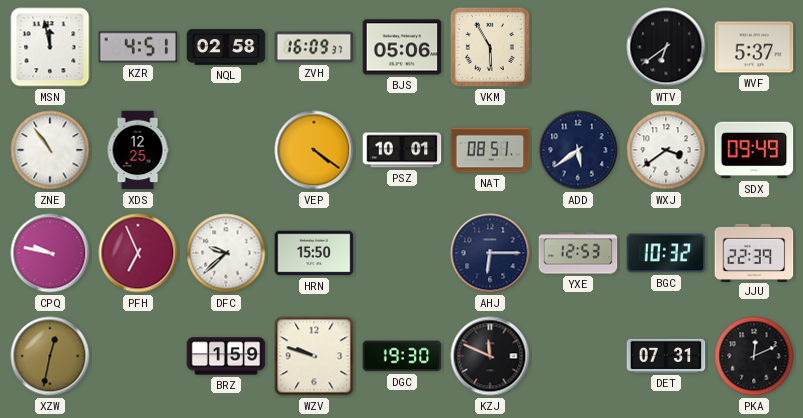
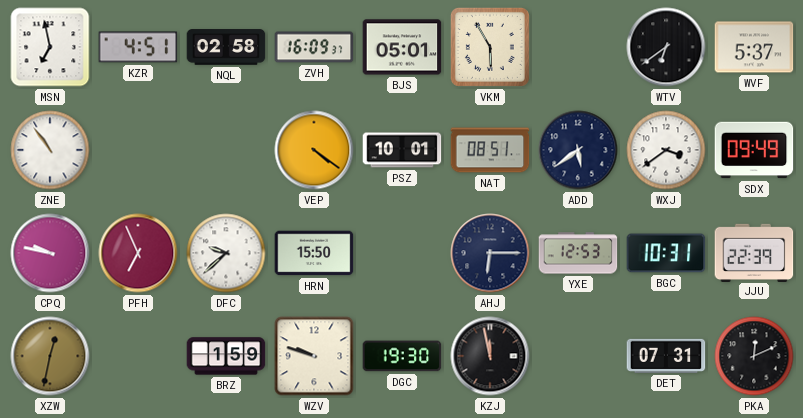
MSN: 11:58 -> 6:58 (50, 47)
BJS: 05:06 -> 05:01 (402, 47)
XDS: 12:25 -> none (138, 150)
BGC: 10:32 -> 10:31 (666, 253)
KZJ: 11:49 -> 11:58 (490, 356)
